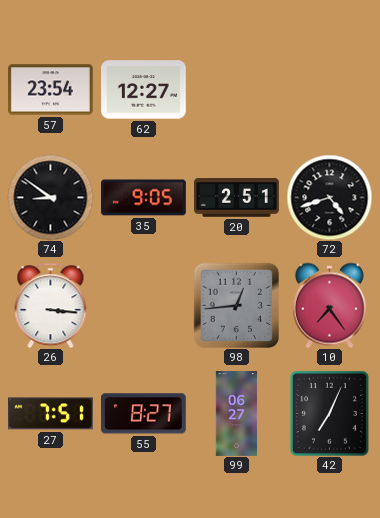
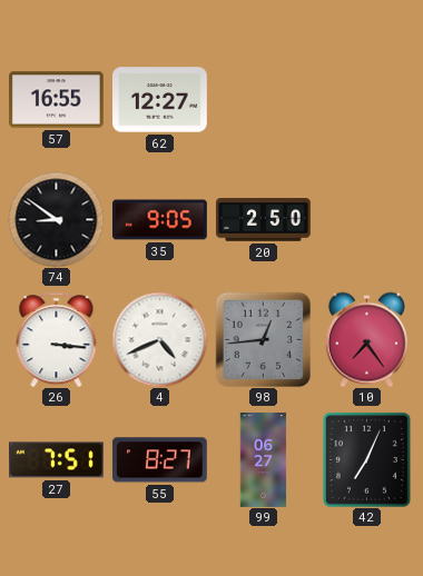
57: 23:54 -> 16:55 (57, 100)
20: 2:51 -> 2:50 (264, 220)
72: 4:42 -> none (329, 197)
4: none -> 4:41 (159, 339)
